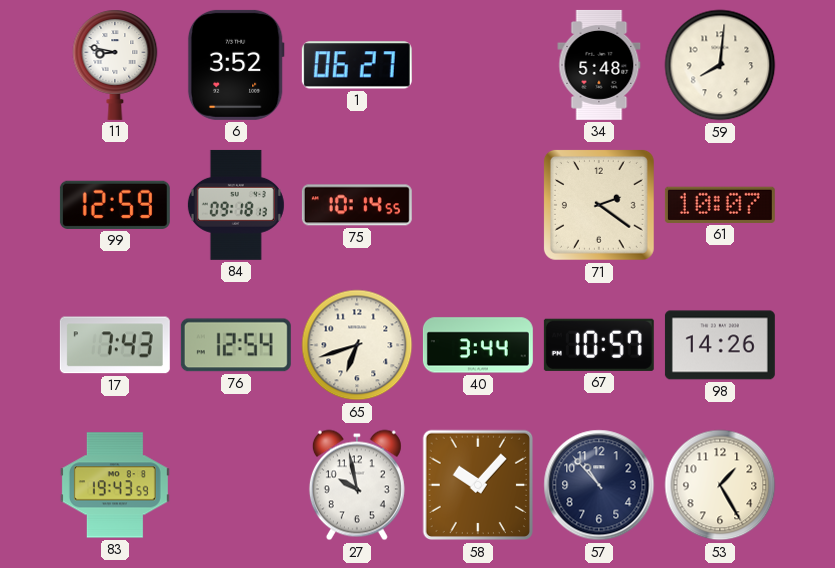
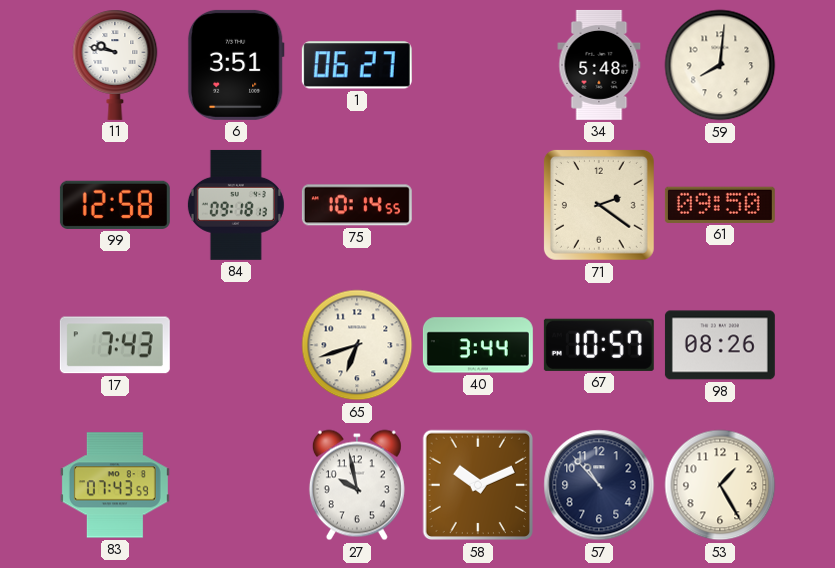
11: 8:47 -> 9:47 (115, 65)
6: 3:52 -> 3:51 (236, 65)
99: 12:59 -> 12:58 (115, 205)
61: 10:07 -> 09:50 (720, 205)
76: 12:54 -> none (236, 345)
98: 14:26 -> 08:26 (720, 345)
83: 19:43 -> 07:43 (115, 485)
58: 10:07 -> 10:11 (478, 485)
